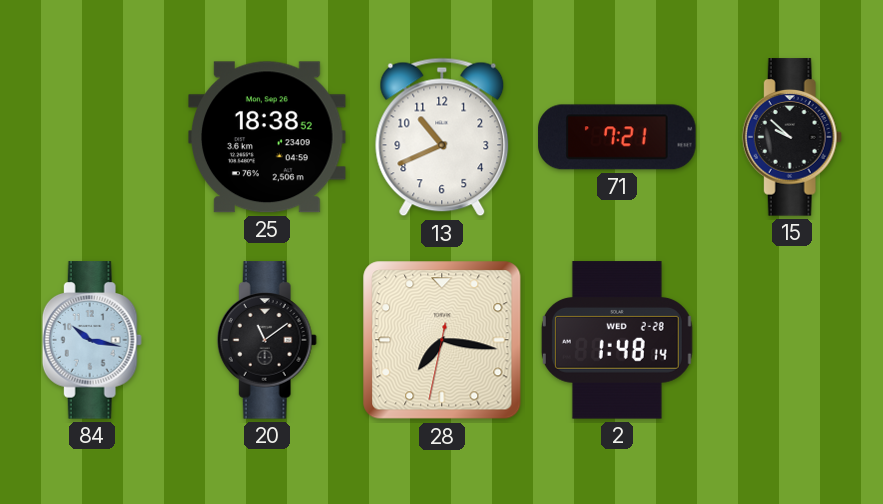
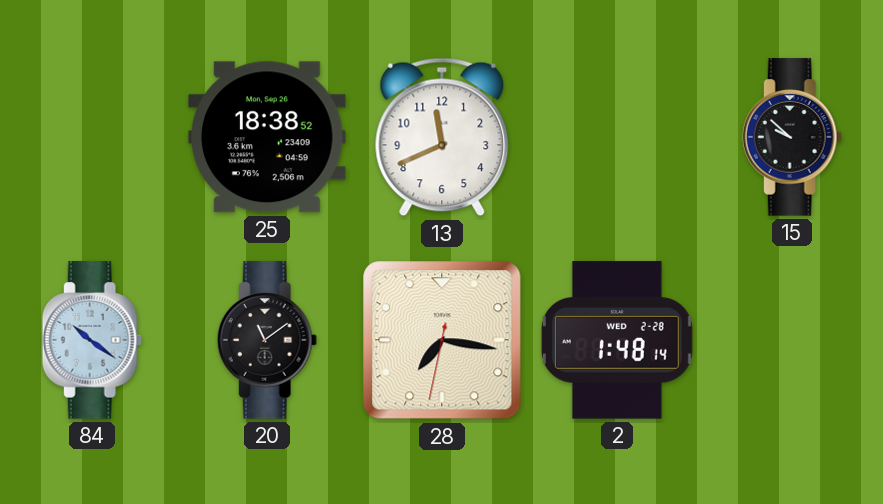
13: 10:41 -> 11:41 (442, 137)
71: 7:21 -> none (617, 137)
84: 10:17 -> 10:21 (92, 340)
